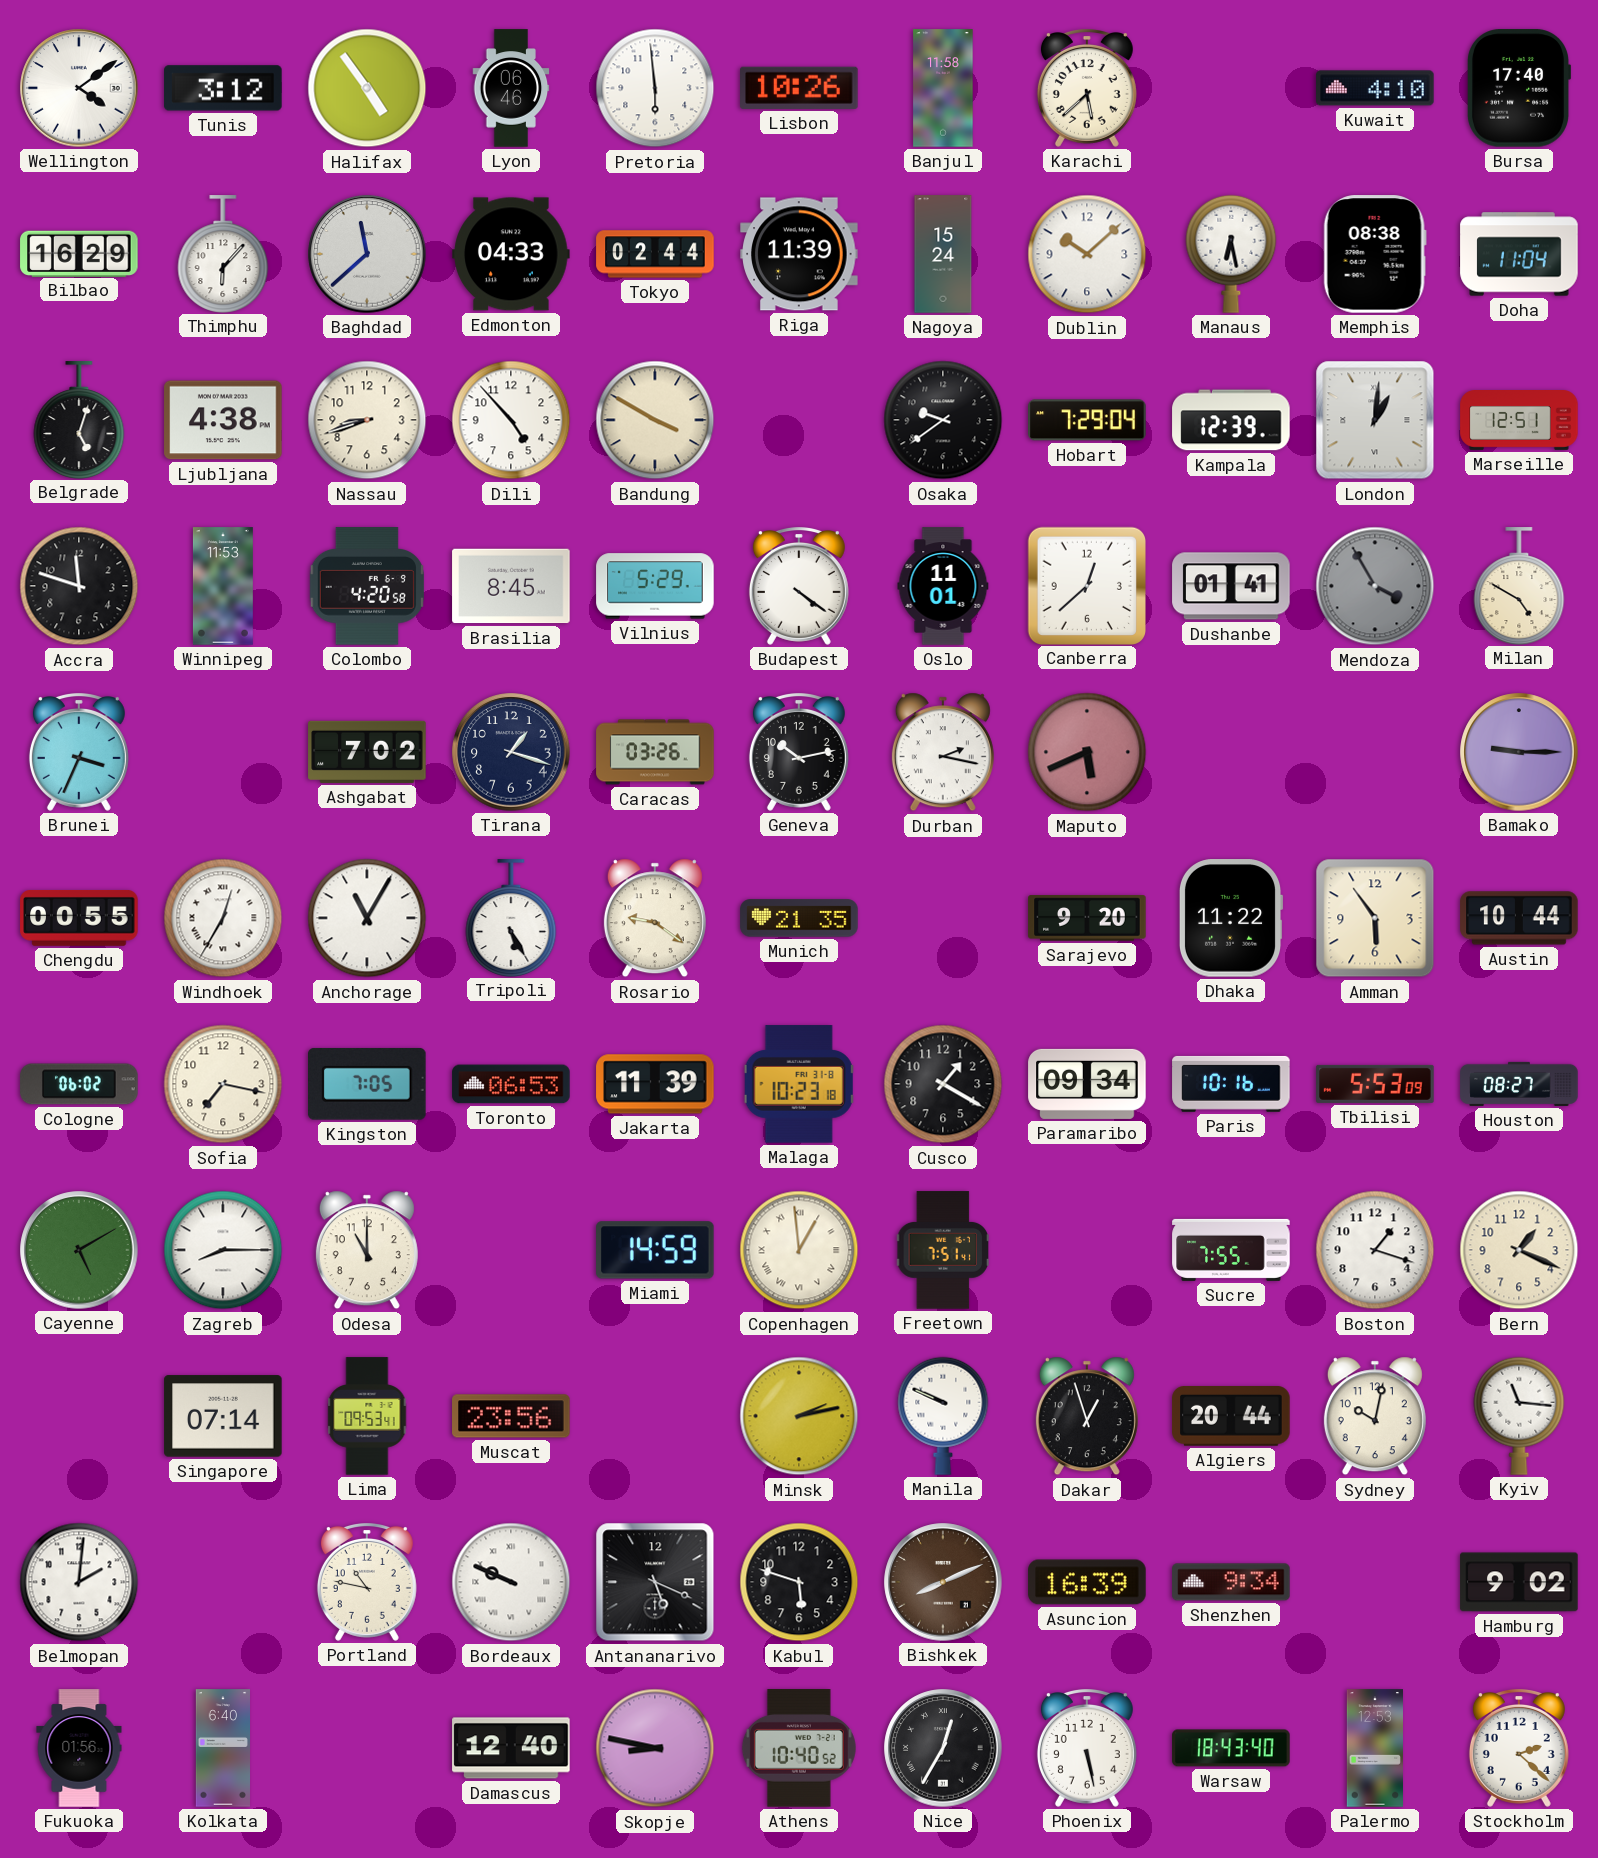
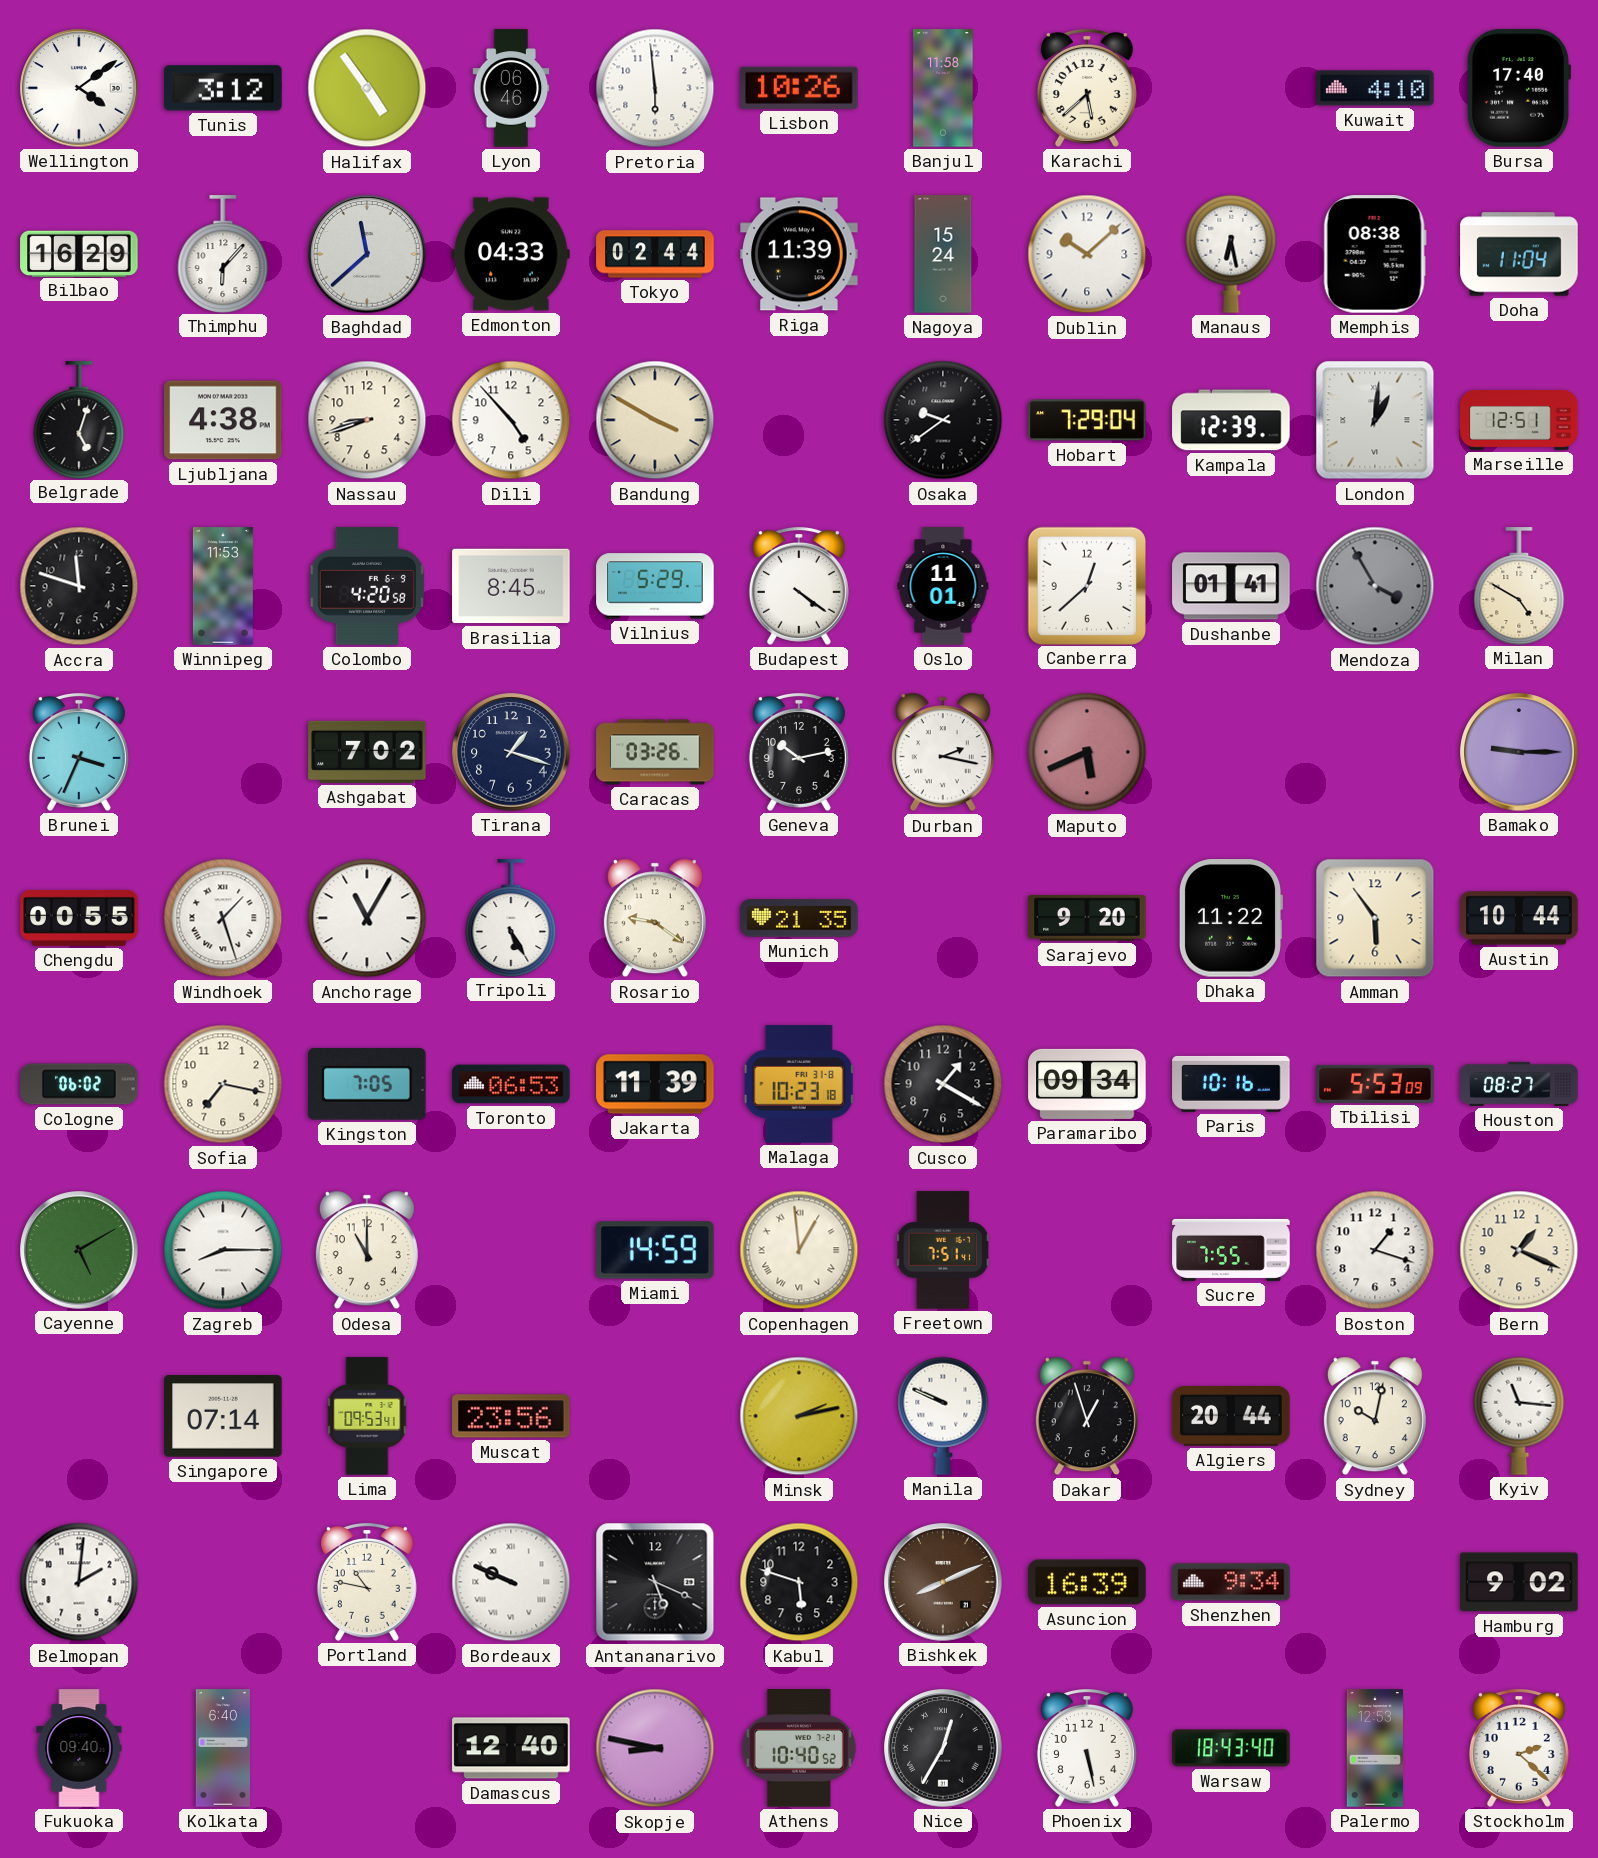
Windhoek: 12:35 -> 1:27 (223, 918)
Fukuoka: 01:56 -> 09:40 (79, 1748)
